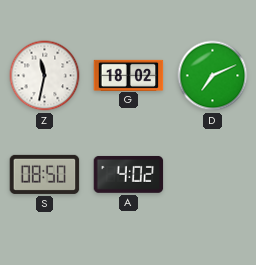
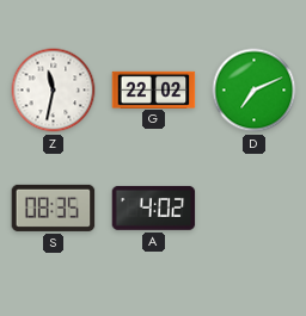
G: 18:02 -> 22:02 (154, 89)
S: 08:50 -> 08:35 (54, 207)
